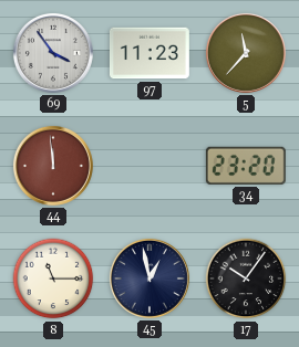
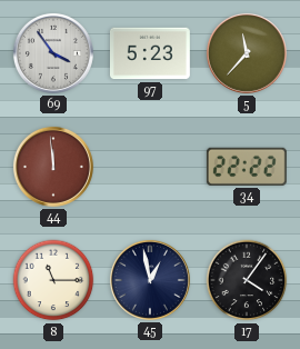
97: 11:23 -> 5:23 (150, 53)
34: 23:20 -> 22:22 (247, 167)
17: 10:06 -> 4:06 (247, 280)
